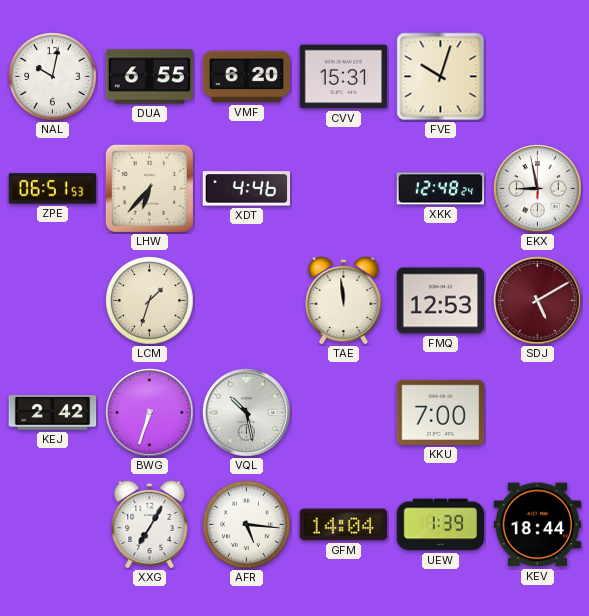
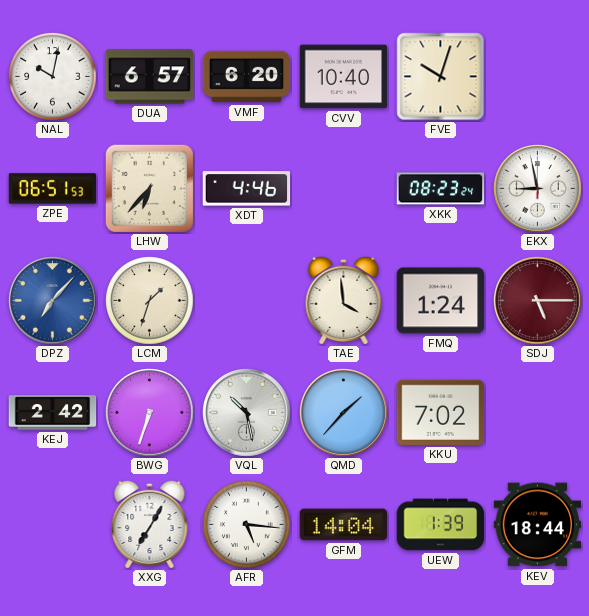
DUA: 6:55 -> 6:57 (150, 77)
CVV: 15:31 -> 10:40 (344, 77)
XKK: 12:48 -> 08:23 (441, 189)
DPZ: none -> 7:07 (53, 301)
TAE: 11:59 -> 3:59 (344, 300)
FMQ: 12:53 -> 1:24 (441, 301)
SDJ: 5:10 -> 5:15 (538, 301)
QMD: none -> 1:37 (344, 413)
KKU: 7:00 -> 7:02 (441, 412)
